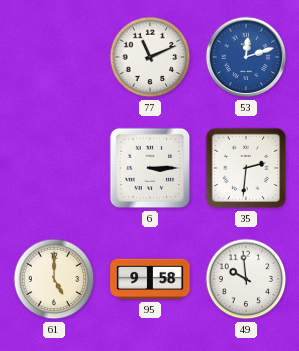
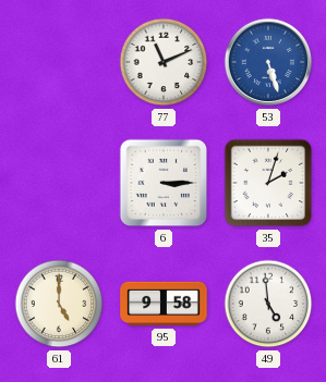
53: 12:12 -> 5:27 (268, 62)
35: 2:31 -> 2:03 (268, 183)
49: 9:59 -> 4:59 (268, 304)
